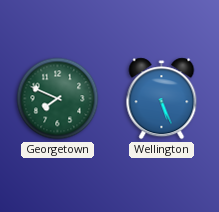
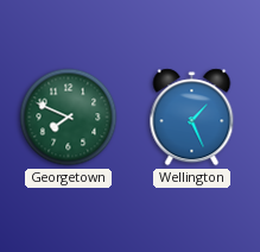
Wellington: 5:26 -> 1:26 (192, 118)
